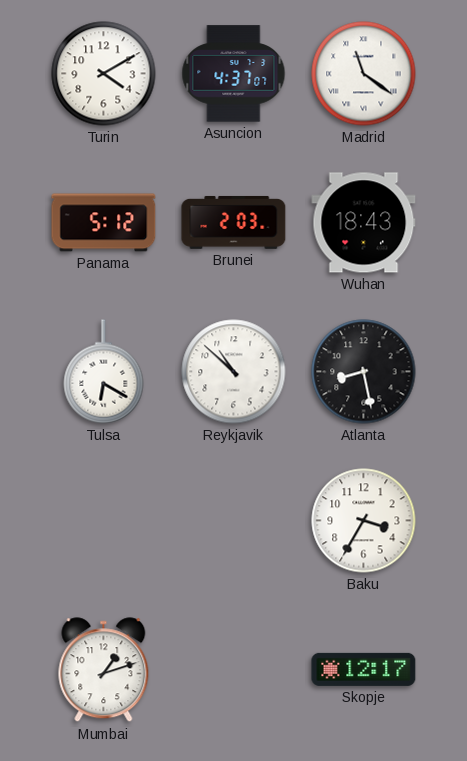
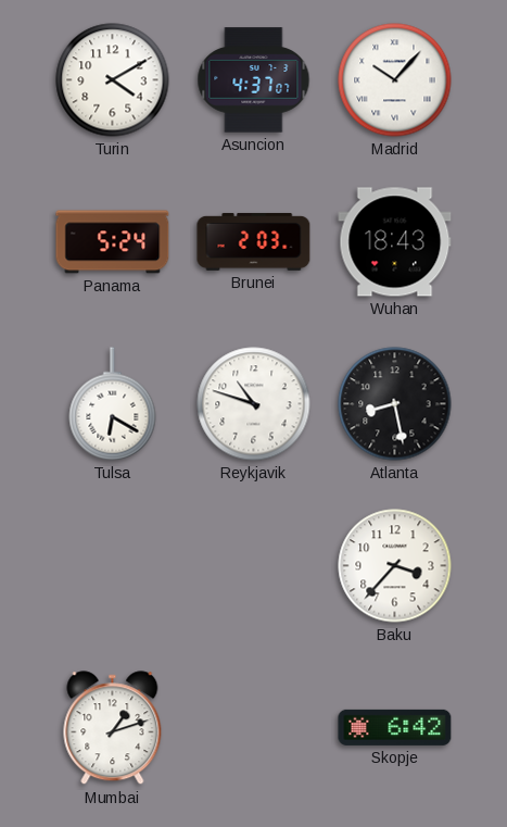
Madrid: 11:21 -> 10:07 (395, 80)
Panama: 5:12 -> 5:24 (113, 242)
Reykjavik: 10:52 -> 10:48 (254, 404)
Baku: 3:35 -> 3:37 (395, 566)
Skopje: 12:17 -> 6:42 (395, 727)
